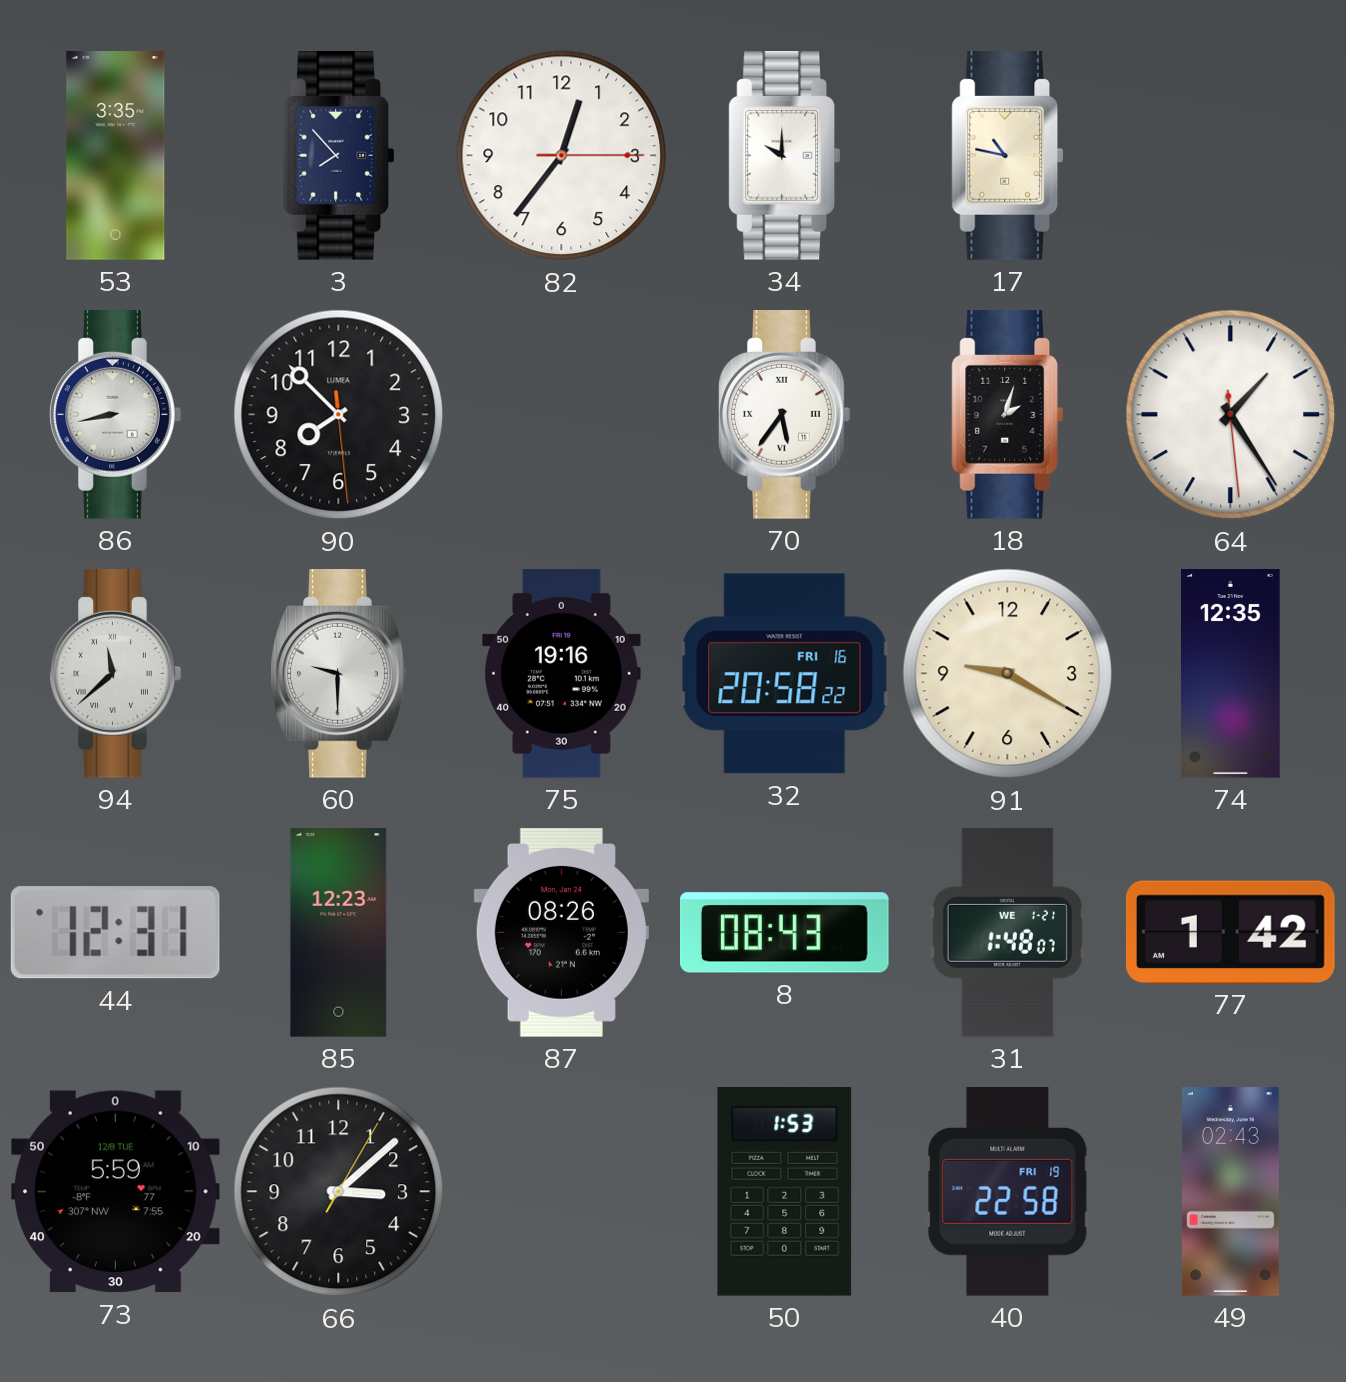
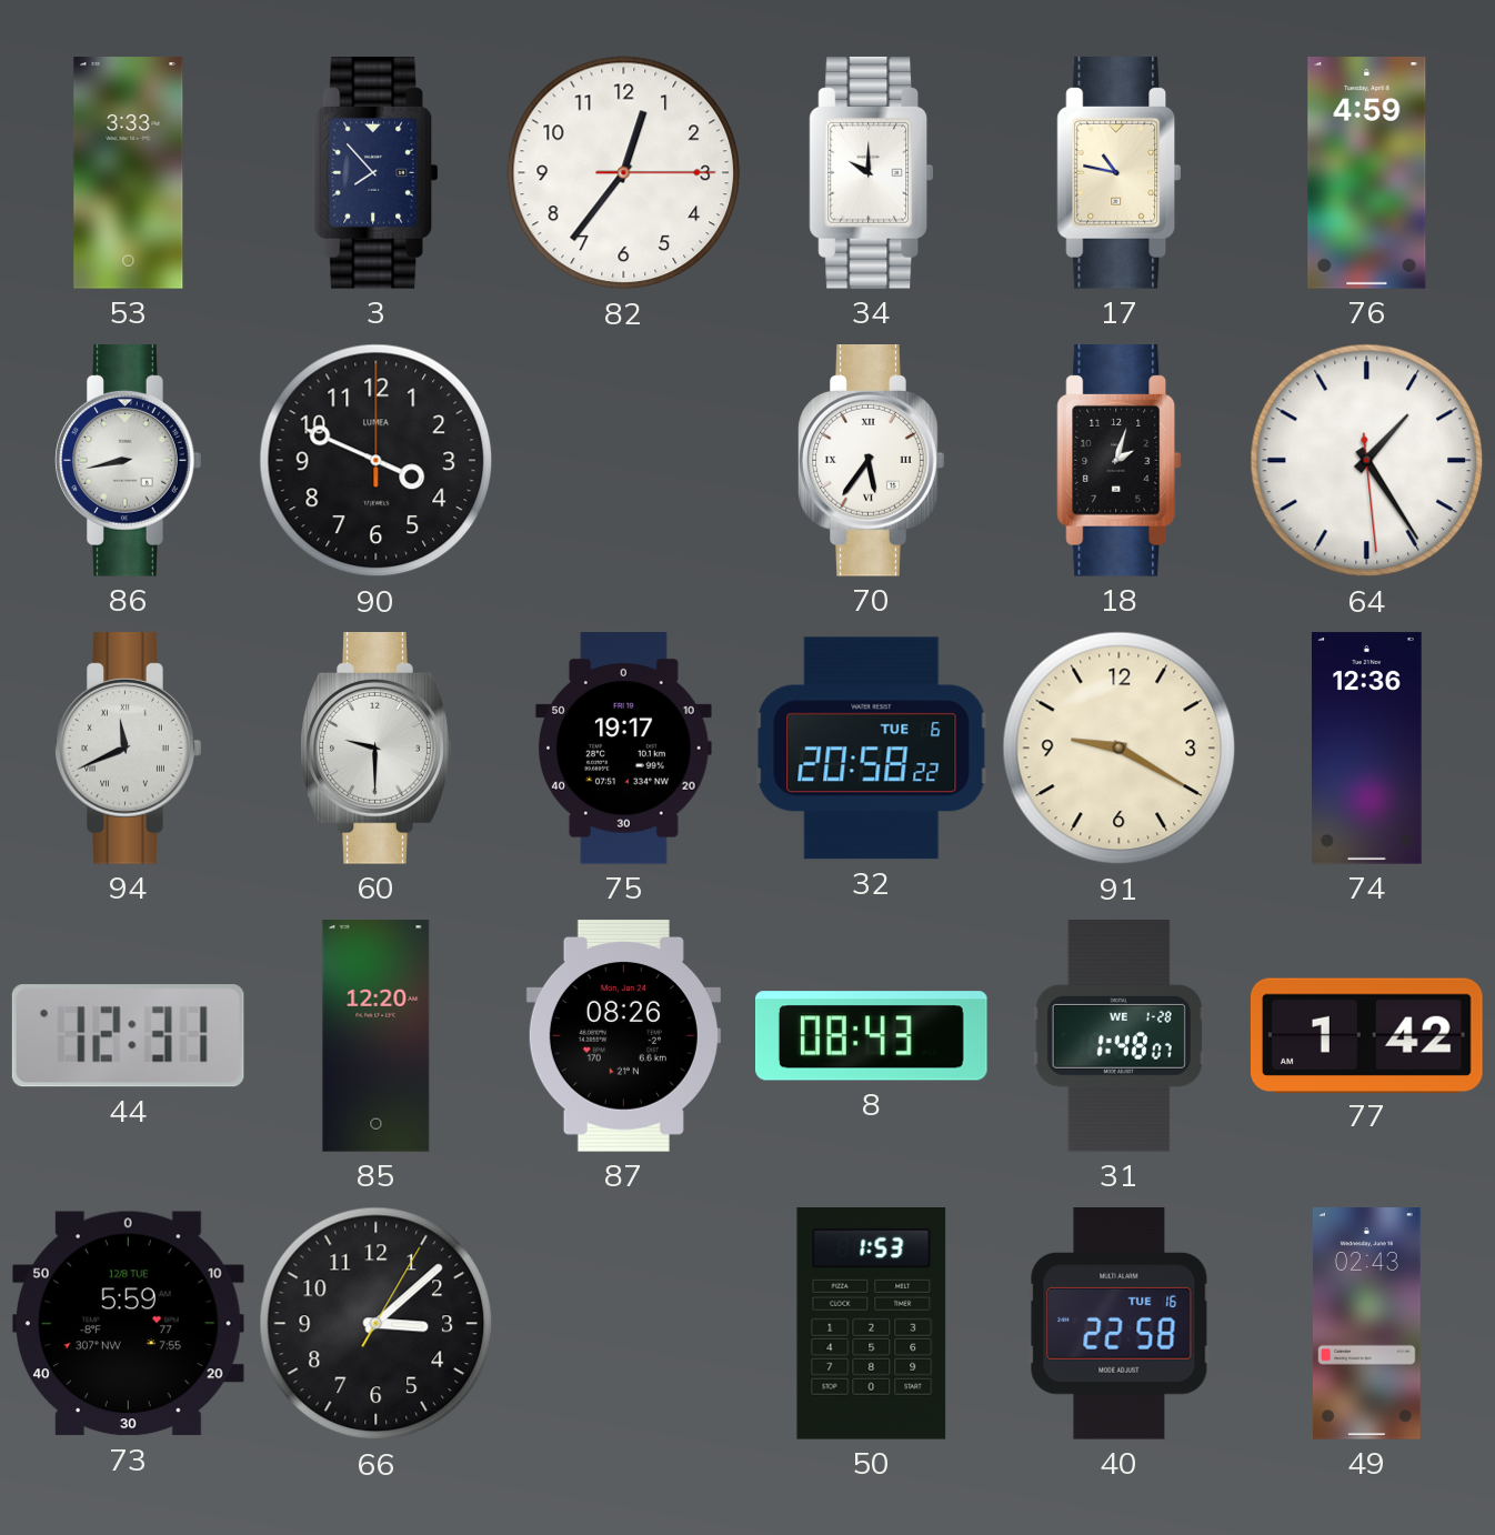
53: 3:35 -> 3:33 (129, 173)
76: none -> 4:59 (1367, 173)
90: 7:52 -> 3:49 (377, 461)
94: 11:38 -> 11:41 (129, 749)
75: 19:16 -> 19:17 (624, 749)
32 date: FRI 16 -> TUE 6 (872, 749)
74: 12:35 -> 12:36 (1366, 749)
85: 12:23 -> 12:20 (377, 1036)
31 date: WE 1-21 -> WE 1-28 (1118, 1036)
40 date: FRI 19 -> TUE 16 (1120, 1324)
